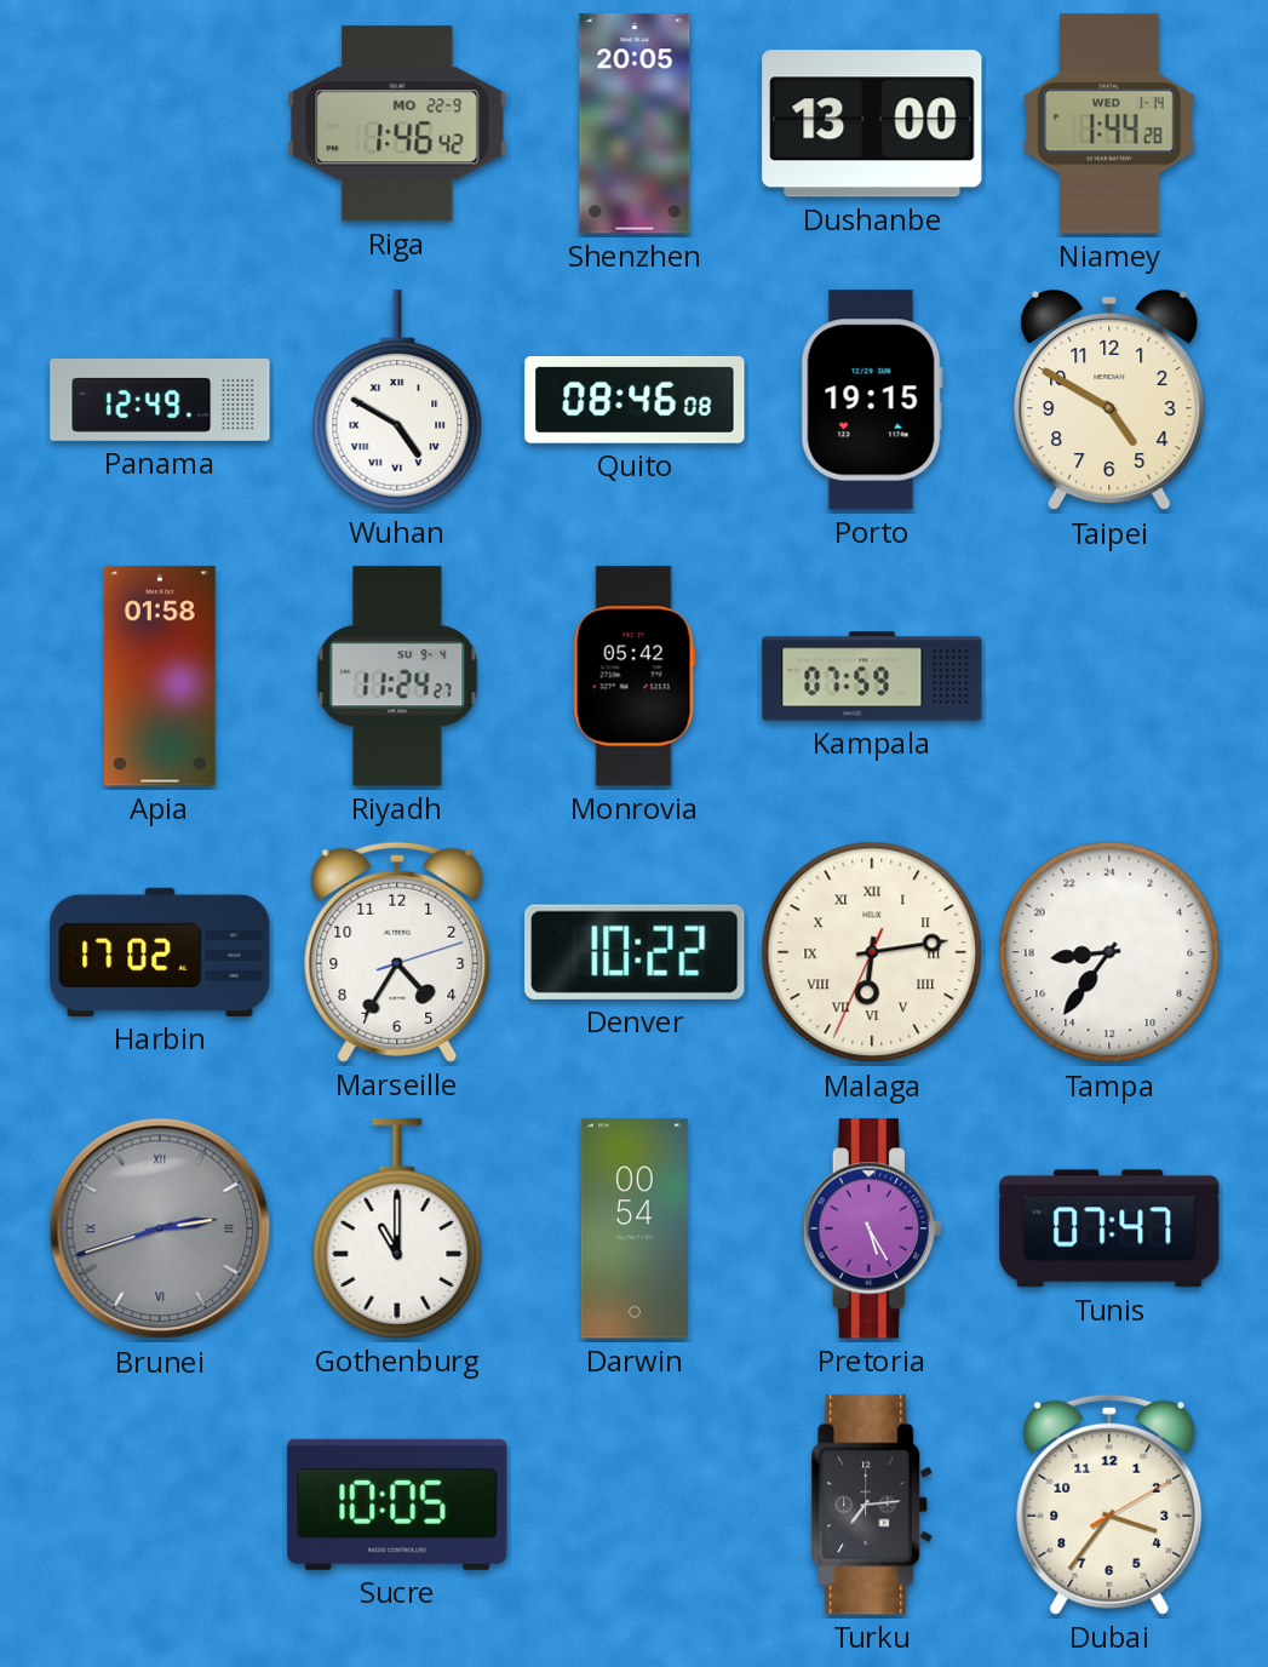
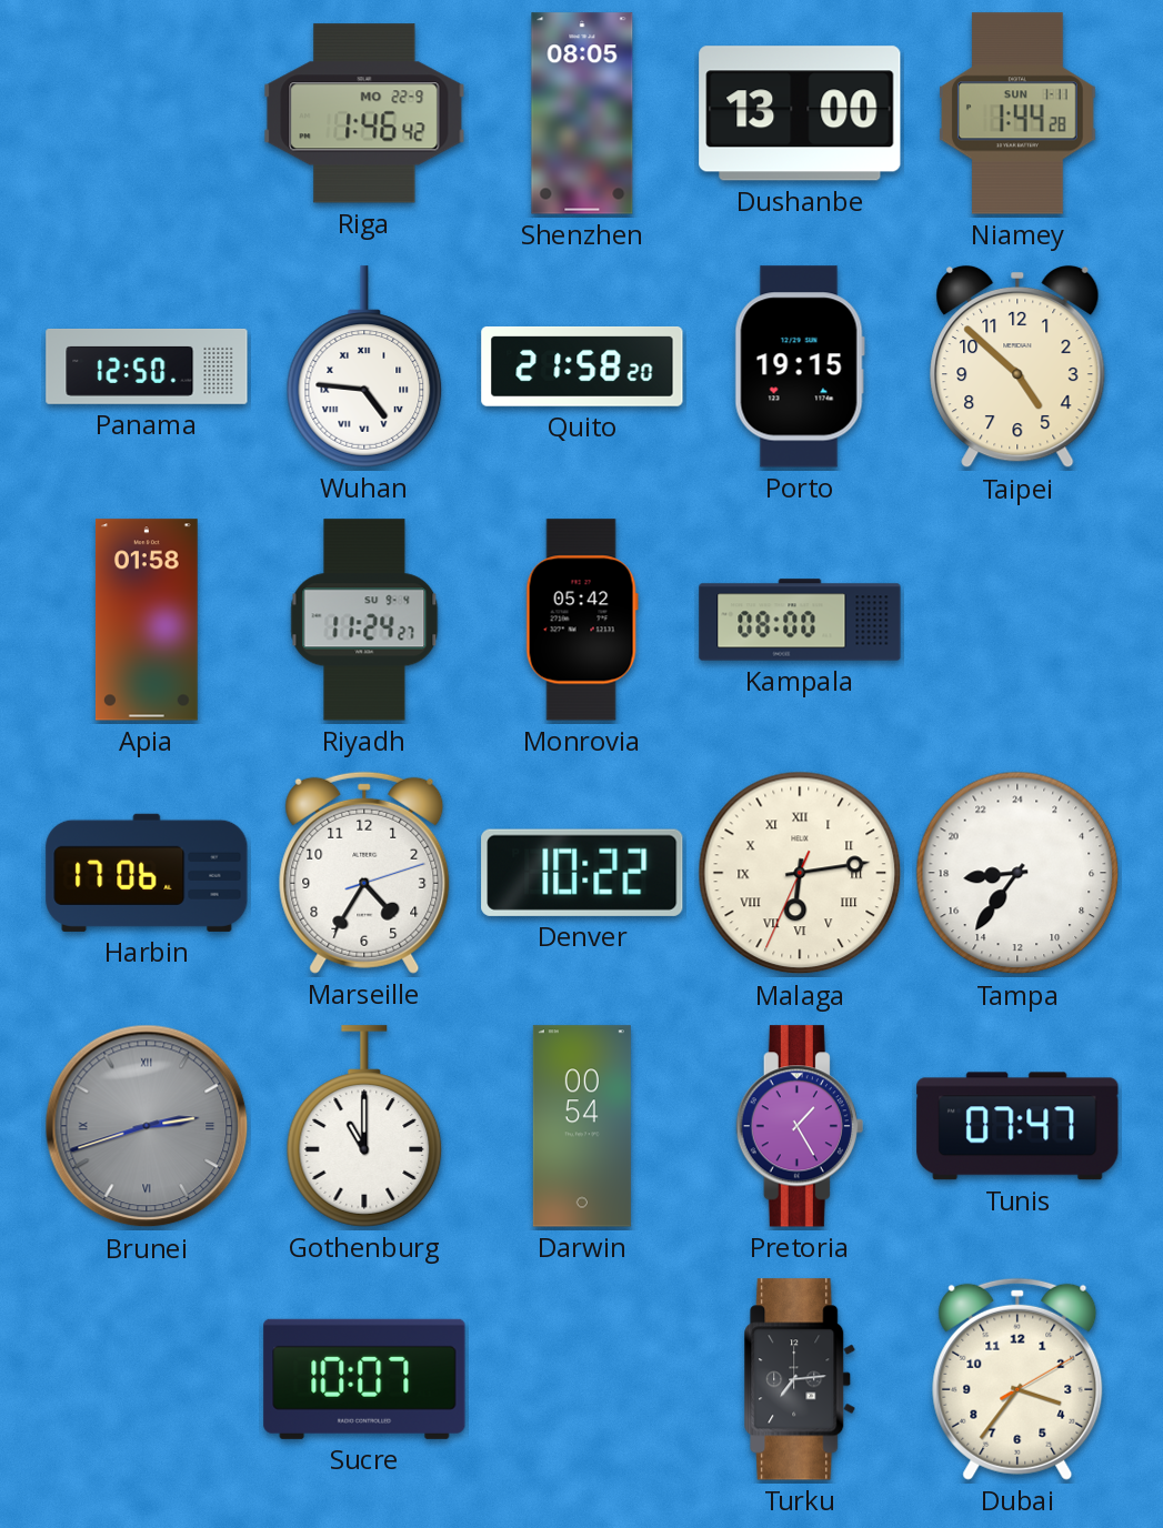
Shenzhen: 20:05 -> 08:05 (582, 113)
Niamey date: WED 1-14 -> SUN 1-11 (1017, 113)
Panama: 12:49 -> 12:50 (147, 366)
Wuhan: 4:50 -> 4:46 (364, 366)
Quito: 08:46 -> 21:58 (582, 366)
Taipei: 4:50 -> 4:52 (1017, 366)
Kampala: 07:59 -> 08:00 (800, 620)
Harbin: 17:02 -> 17:06 (147, 873)
Pretoria: 5:25 -> 1:25 (800, 1126)
Sucre: 10:05 -> 10:07 (364, 1379)
